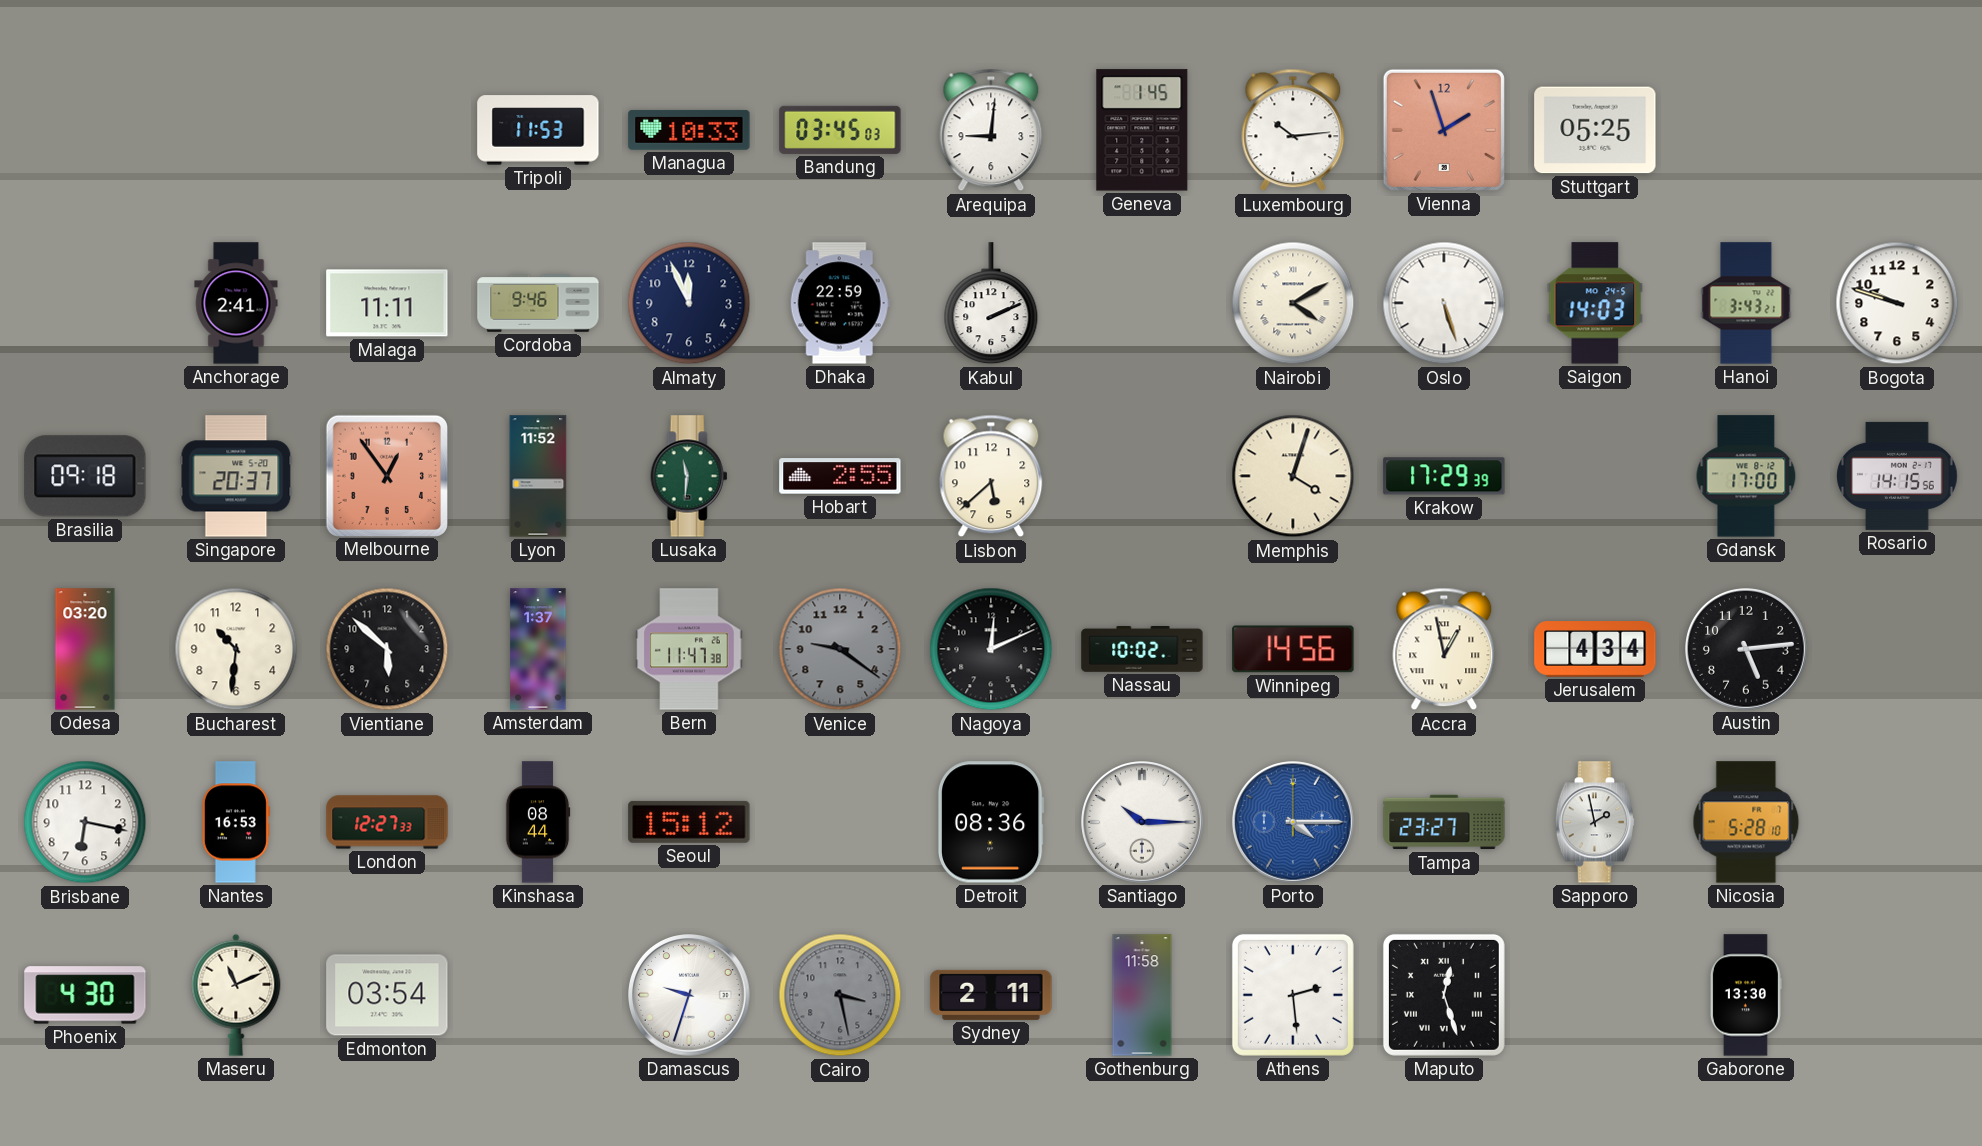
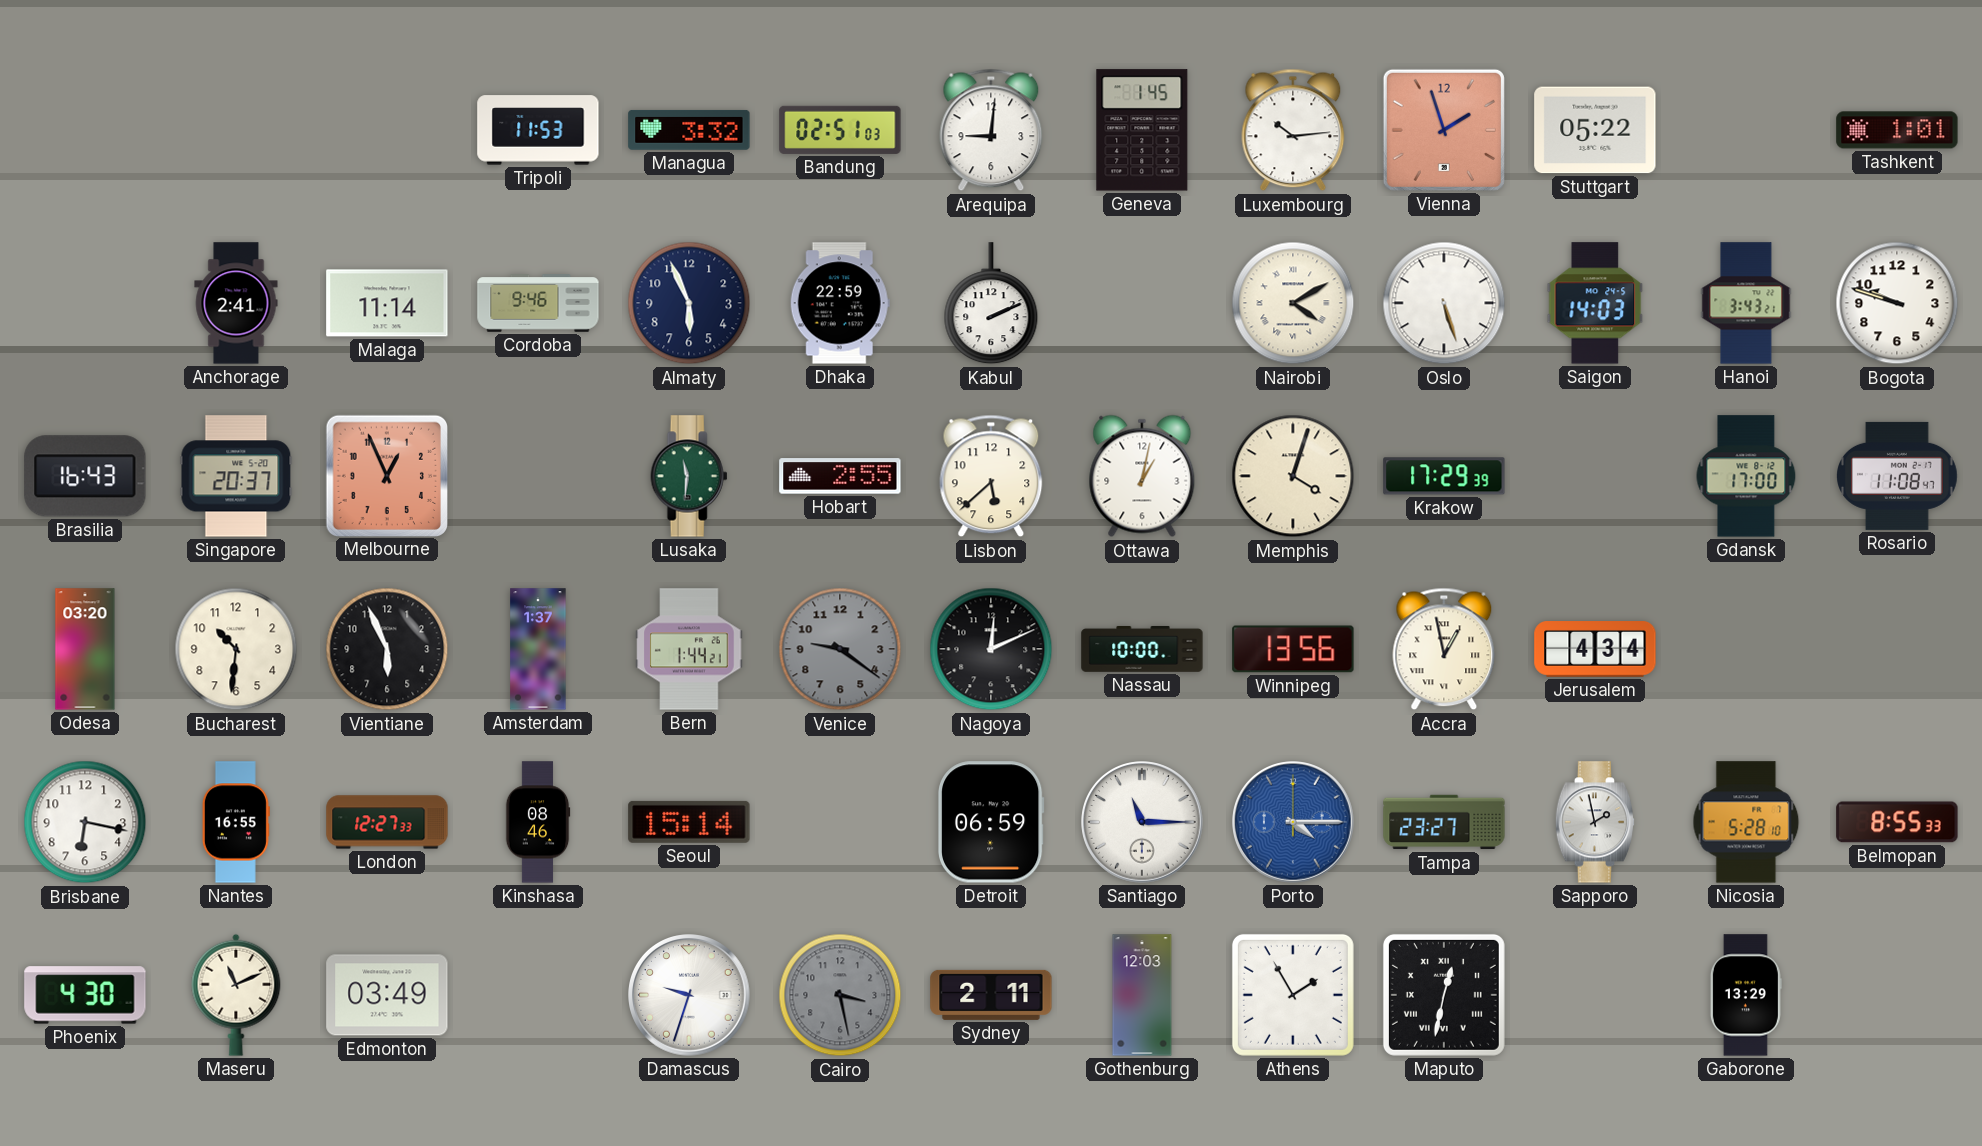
Managua: 10:33 -> 3:32 (689, 130)
Bandung: 03:45 -> 02:51 (840, 130)
Stuttgart: 05:25 -> 05:22 (1595, 130)
Tashkent: none -> 1:01 (1897, 130)
Malaga: 11:11 -> 11:14 (387, 303)
Almaty: 11:56 -> 5:56 (689, 303)
Brasilia: 09:18 -> 16:43 (85, 476)
Melbourne: 12:54 -> 12:56 (386, 475)
Lyon: 11:52 -> none (538, 476)
Ottawa: none -> 1:02 (1142, 476)
Rosario: 14:15 -> 11:08 (1898, 476)
Vientiane: 5:52 -> 5:56 (387, 649)
Bern: 11:47 -> 1:44 (689, 649)
Nassau: 10:02 -> 10:00 (1142, 649)
Winnipeg: 14:56 -> 13:56 (1293, 649)
Austin: 5:14 -> none (1746, 649)
Nantes: 16:53 -> 16:55 (236, 822)
Kinshasa: 08:44 -> 08:46 (538, 822)
Seoul: 15:12 -> 15:14 (689, 822)
Detroit: 08:36 -> 06:59 (991, 822)
Santiago: 10:15 -> 11:15 (1142, 822)
Belmopan: none -> 8:55 (1897, 822)
Edmonton: 03:54 -> 03:49 (387, 995)
Gothenburg: 11:58 -> 12:03 (1142, 995)
Athens: 2:29 -> 1:55 (1293, 995)
Maputo: 12:27 -> 12:32 (1444, 995)
Gaborone: 13:30 -> 13:29 (1746, 995)
